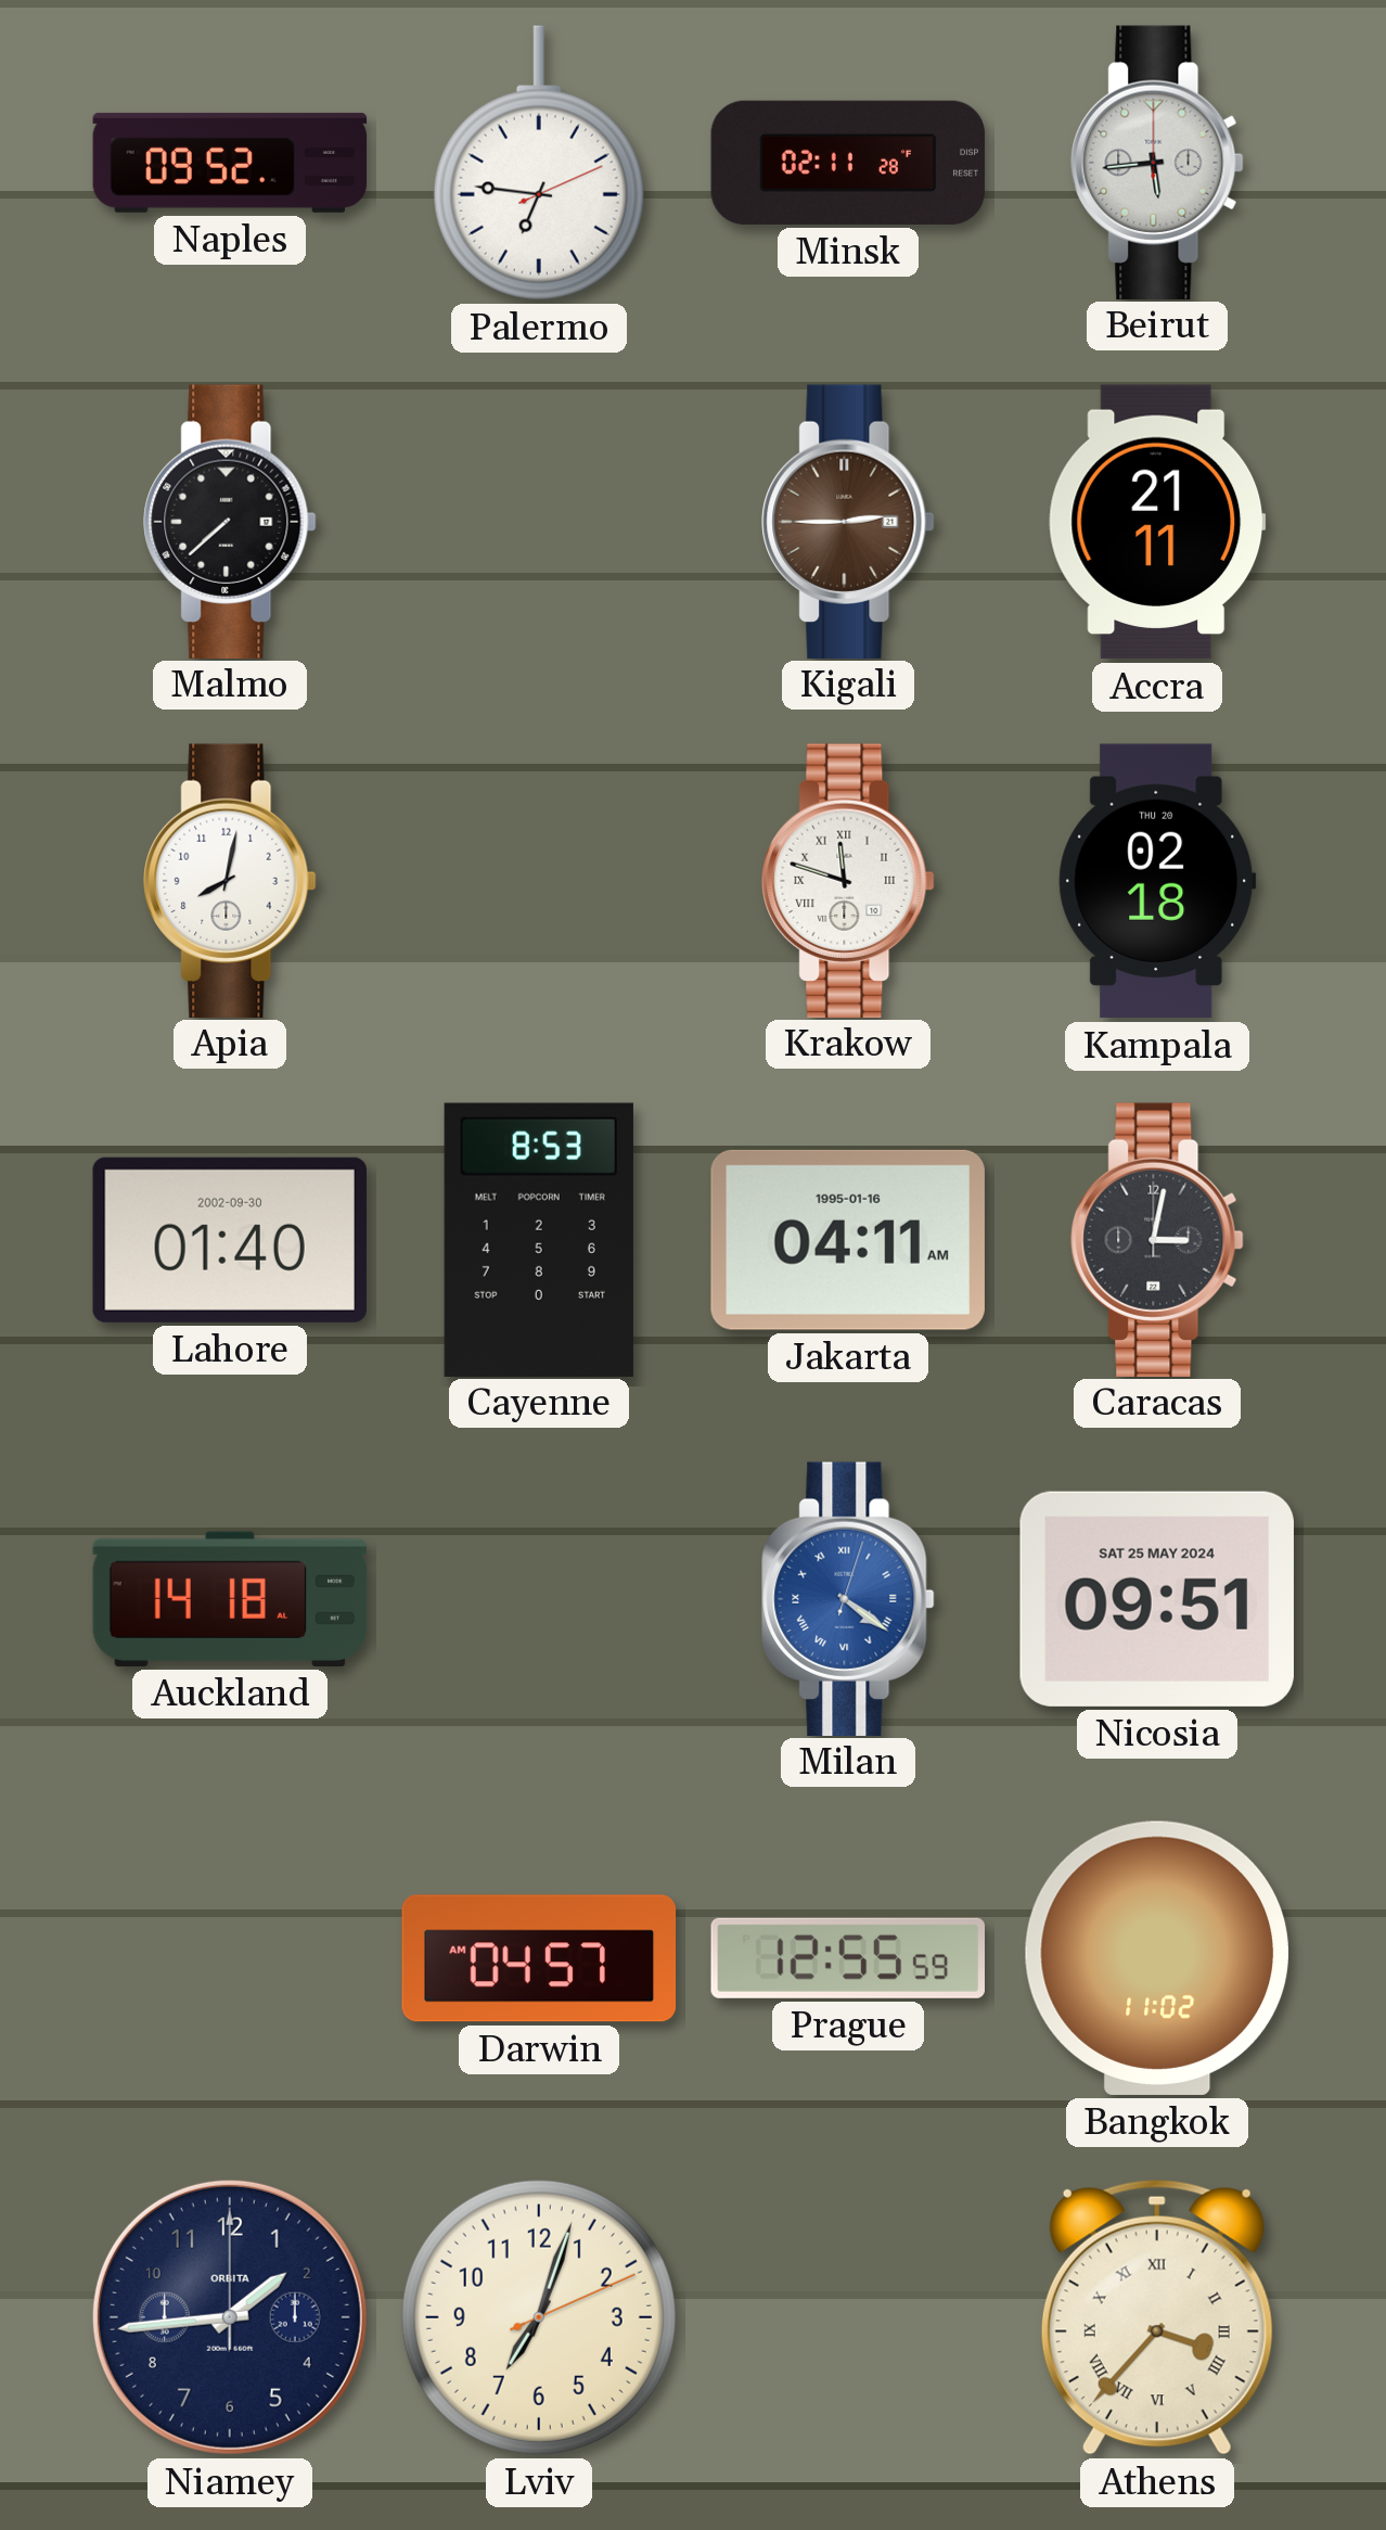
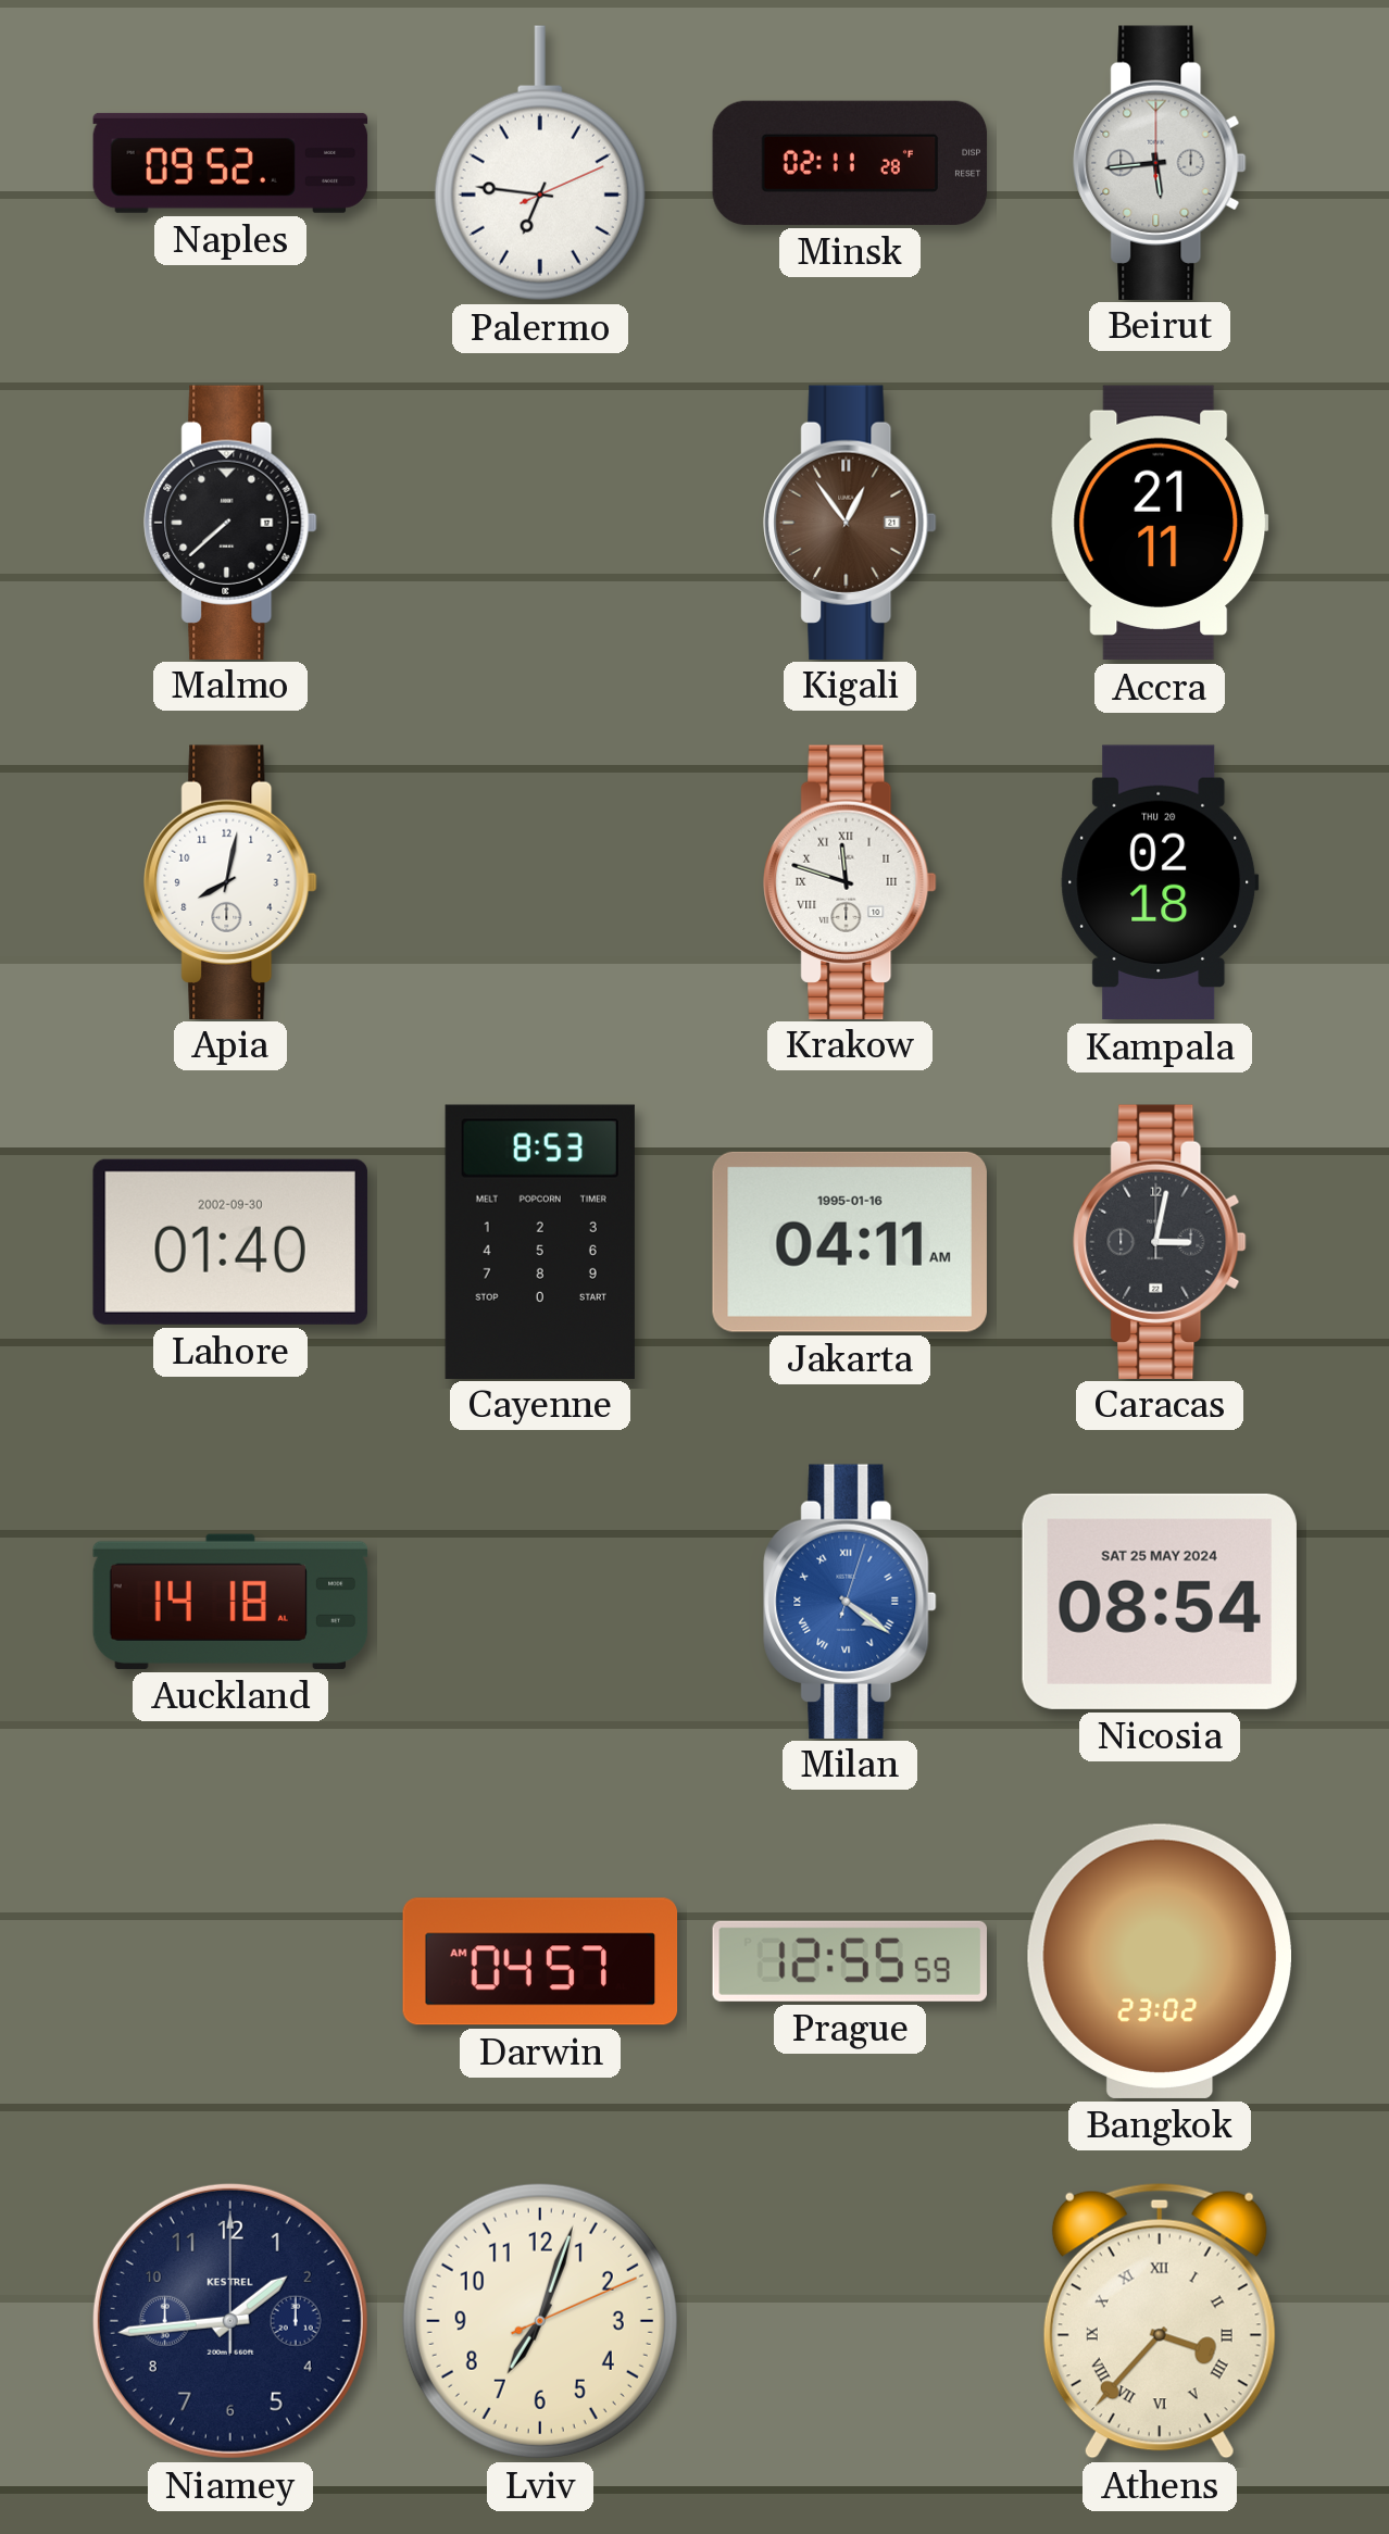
Kigali: 2:45 -> 12:54 (850, 522)
Nicosia: 09:51 -> 08:54 (1160, 1602)
Bangkok: 11:02 -> 23:02 (1159, 1961)
Niamey brand: ORBITA -> KESTREL (230, 2321)
